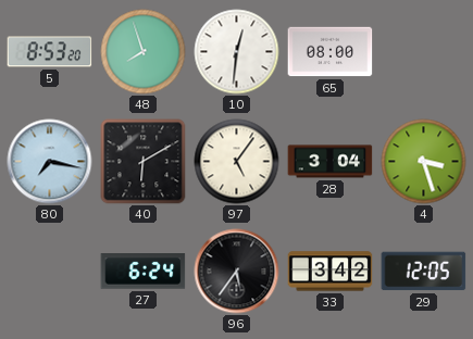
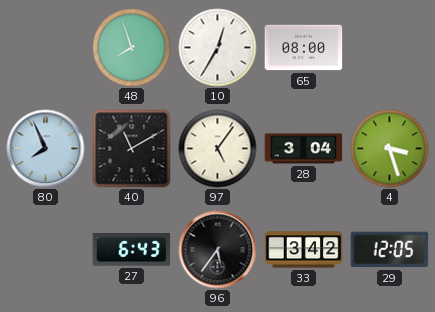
5: 8:53 -> none (50, 52)
10: 12:31 -> 12:35 (218, 48)
80: 7:17 -> 7:56 (46, 149)
40: 6:10 -> 11:10 (132, 149)
27: 6:24 -> 6:43 (132, 250)
